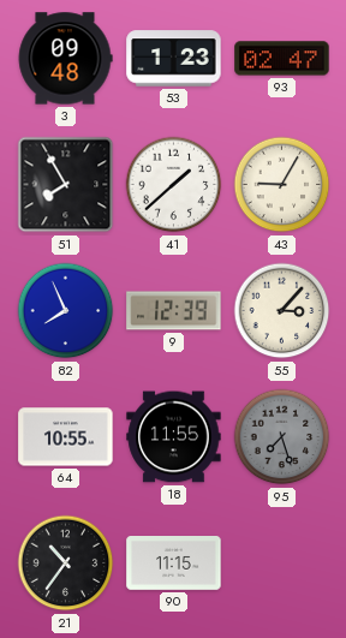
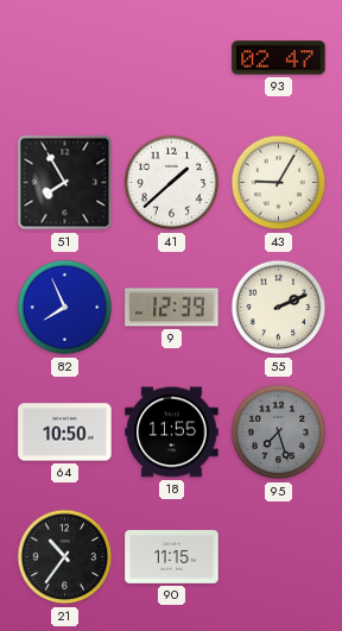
3: 09:48 -> none (65, 59)
53: 1:23 -> none (174, 59)
55: 3:07 -> 2:11 (279, 308)
64: 10:55 -> 10:50 (65, 433)
